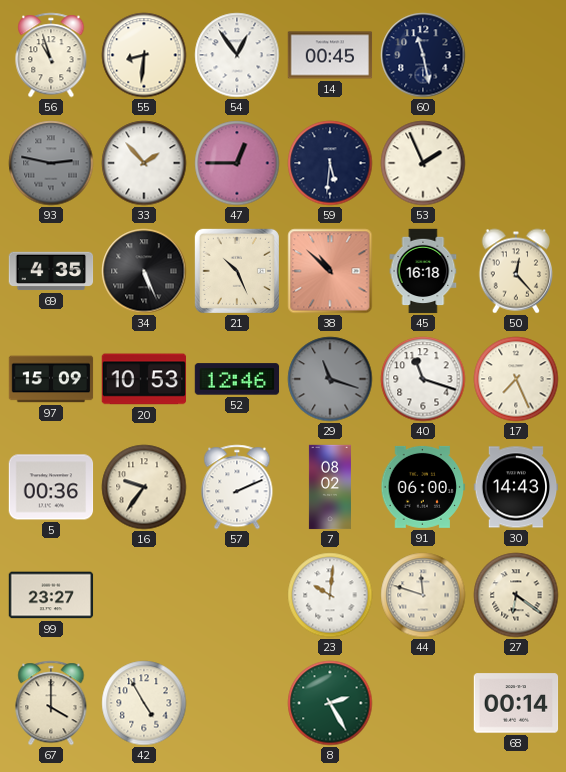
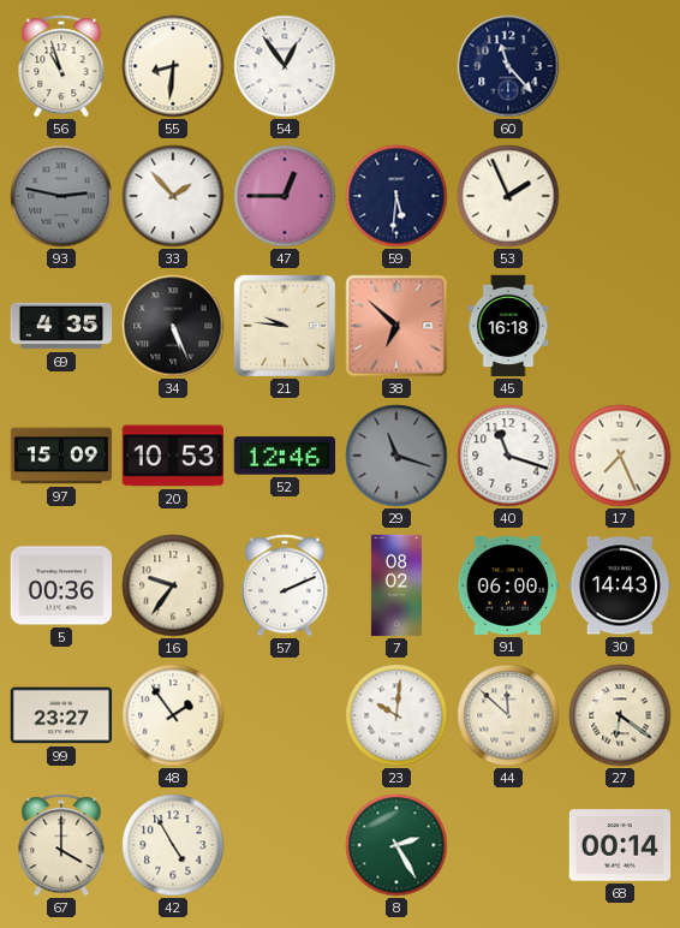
14: 00:45 -> none (330, 55)
60: 11:28 -> 11:23 (508, 66)
21: 10:26 -> 9:46 (285, 326)
38: 10:52 -> 6:52 (396, 326)
50: 12:23 -> none (515, 271)
48: none -> 1:54 (173, 715)
44: 11:48 -> 11:52 (508, 715)
